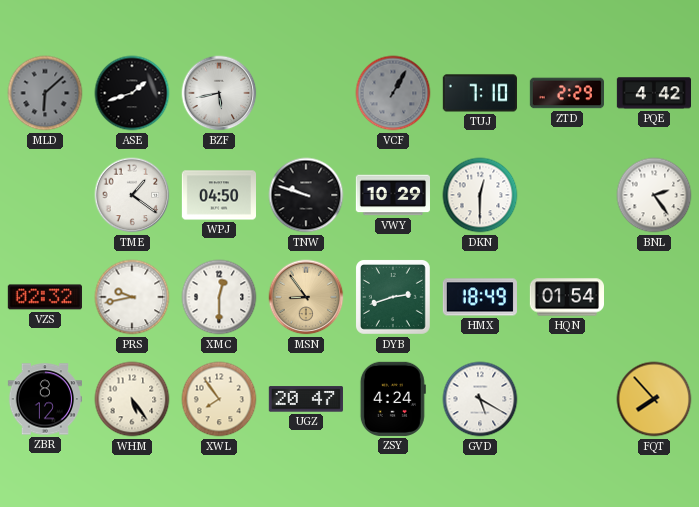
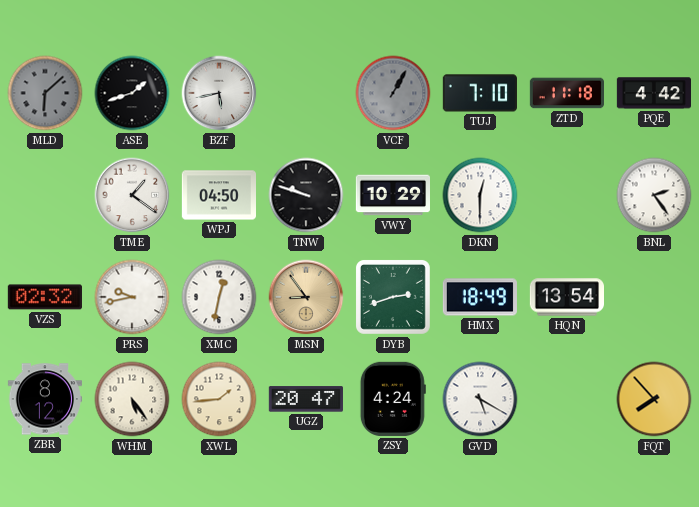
ZTD: 2:29 -> 11:18 (566, 93)
XMC: 12:30 -> 12:32 (219, 297)
HQN: 01:54 -> 13:54 (566, 297)
XWL: 7:54 -> 1:44 (219, 399)
